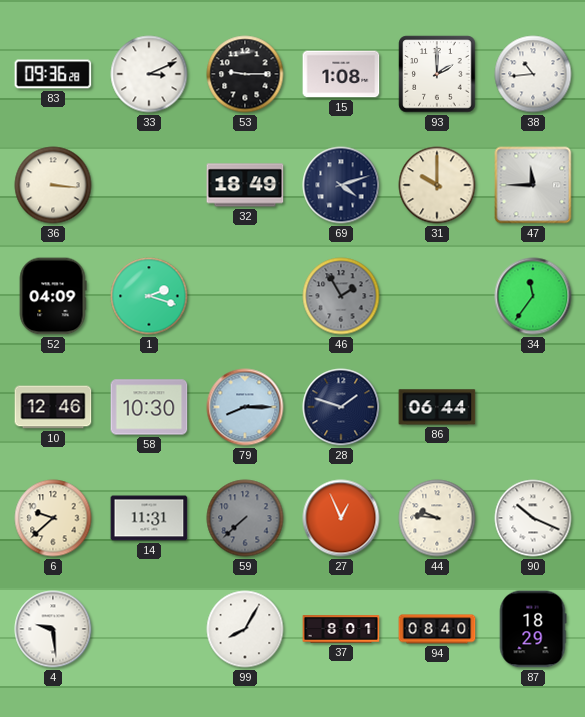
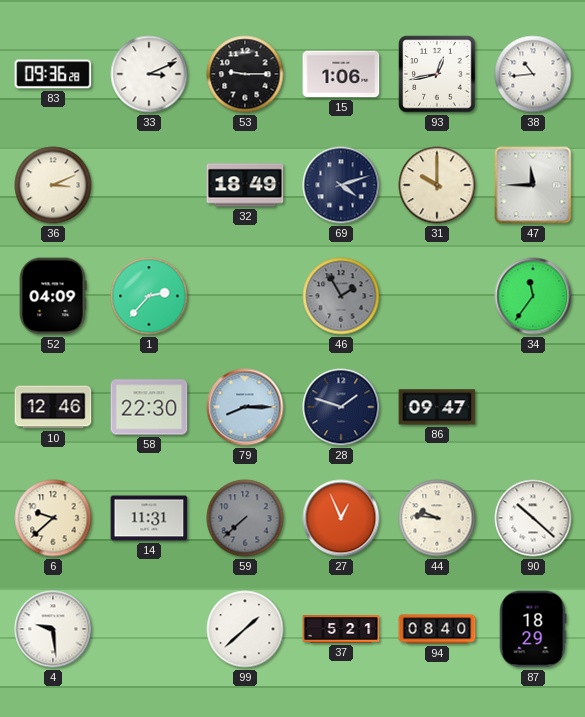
15: 1:08 -> 1:06 (341, 74)
93: 2:00 -> 12:43 (437, 74)
36: 3:16 -> 3:11 (53, 185)
1: 2:18 -> 2:37 (149, 296)
58: 10:30 -> 22:30 (149, 407)
86: 06:44 -> 09:47 (437, 407)
90: 10:19 -> 10:22 (533, 518)
99: 8:05 -> 1:38 (245, 629)
37: 8:01 -> 5:21 (341, 629)
